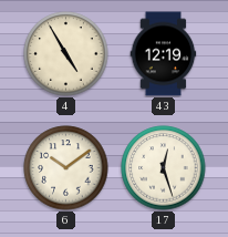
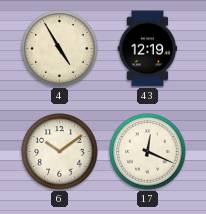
17: 12:27 -> 12:19 (148, 152)
